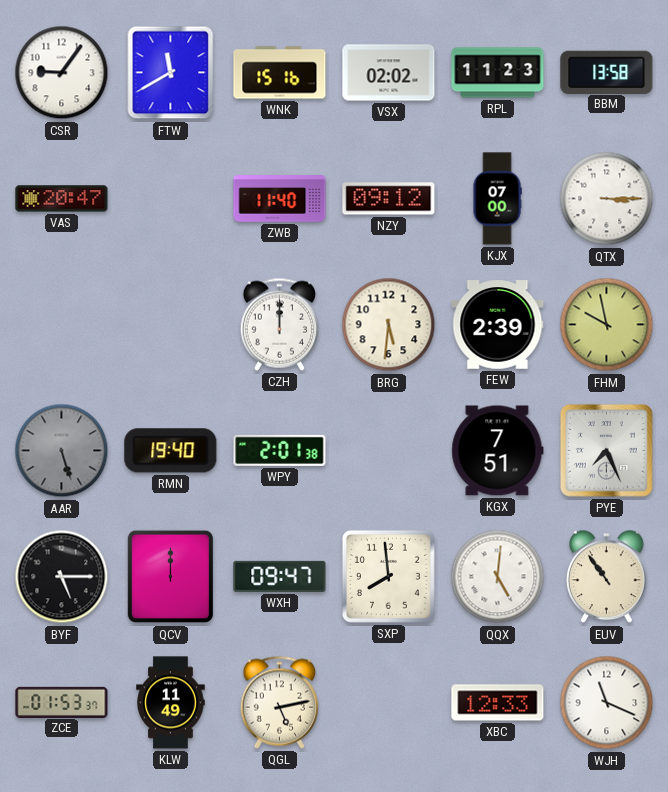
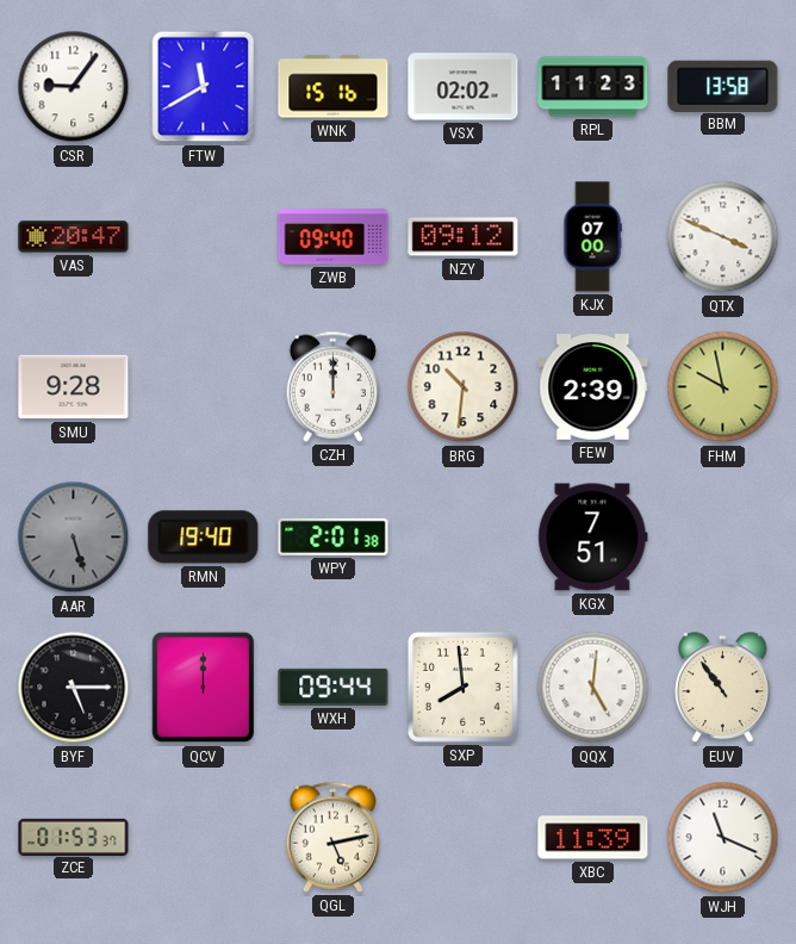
ZWB: 11:40 -> 09:40 (334, 237)
QTX: 3:15 -> 3:49 (723, 237)
SMU: none -> 9:28 (74, 387)
BRG: 5:31 -> 10:31 (464, 387)
PYE: 7:26 -> none (606, 450)
WXH: 09:47 -> 09:44 (334, 687)
KLW: 11:49 -> none (171, 703)
XBC: 12:33 -> 11:39 (593, 838)
